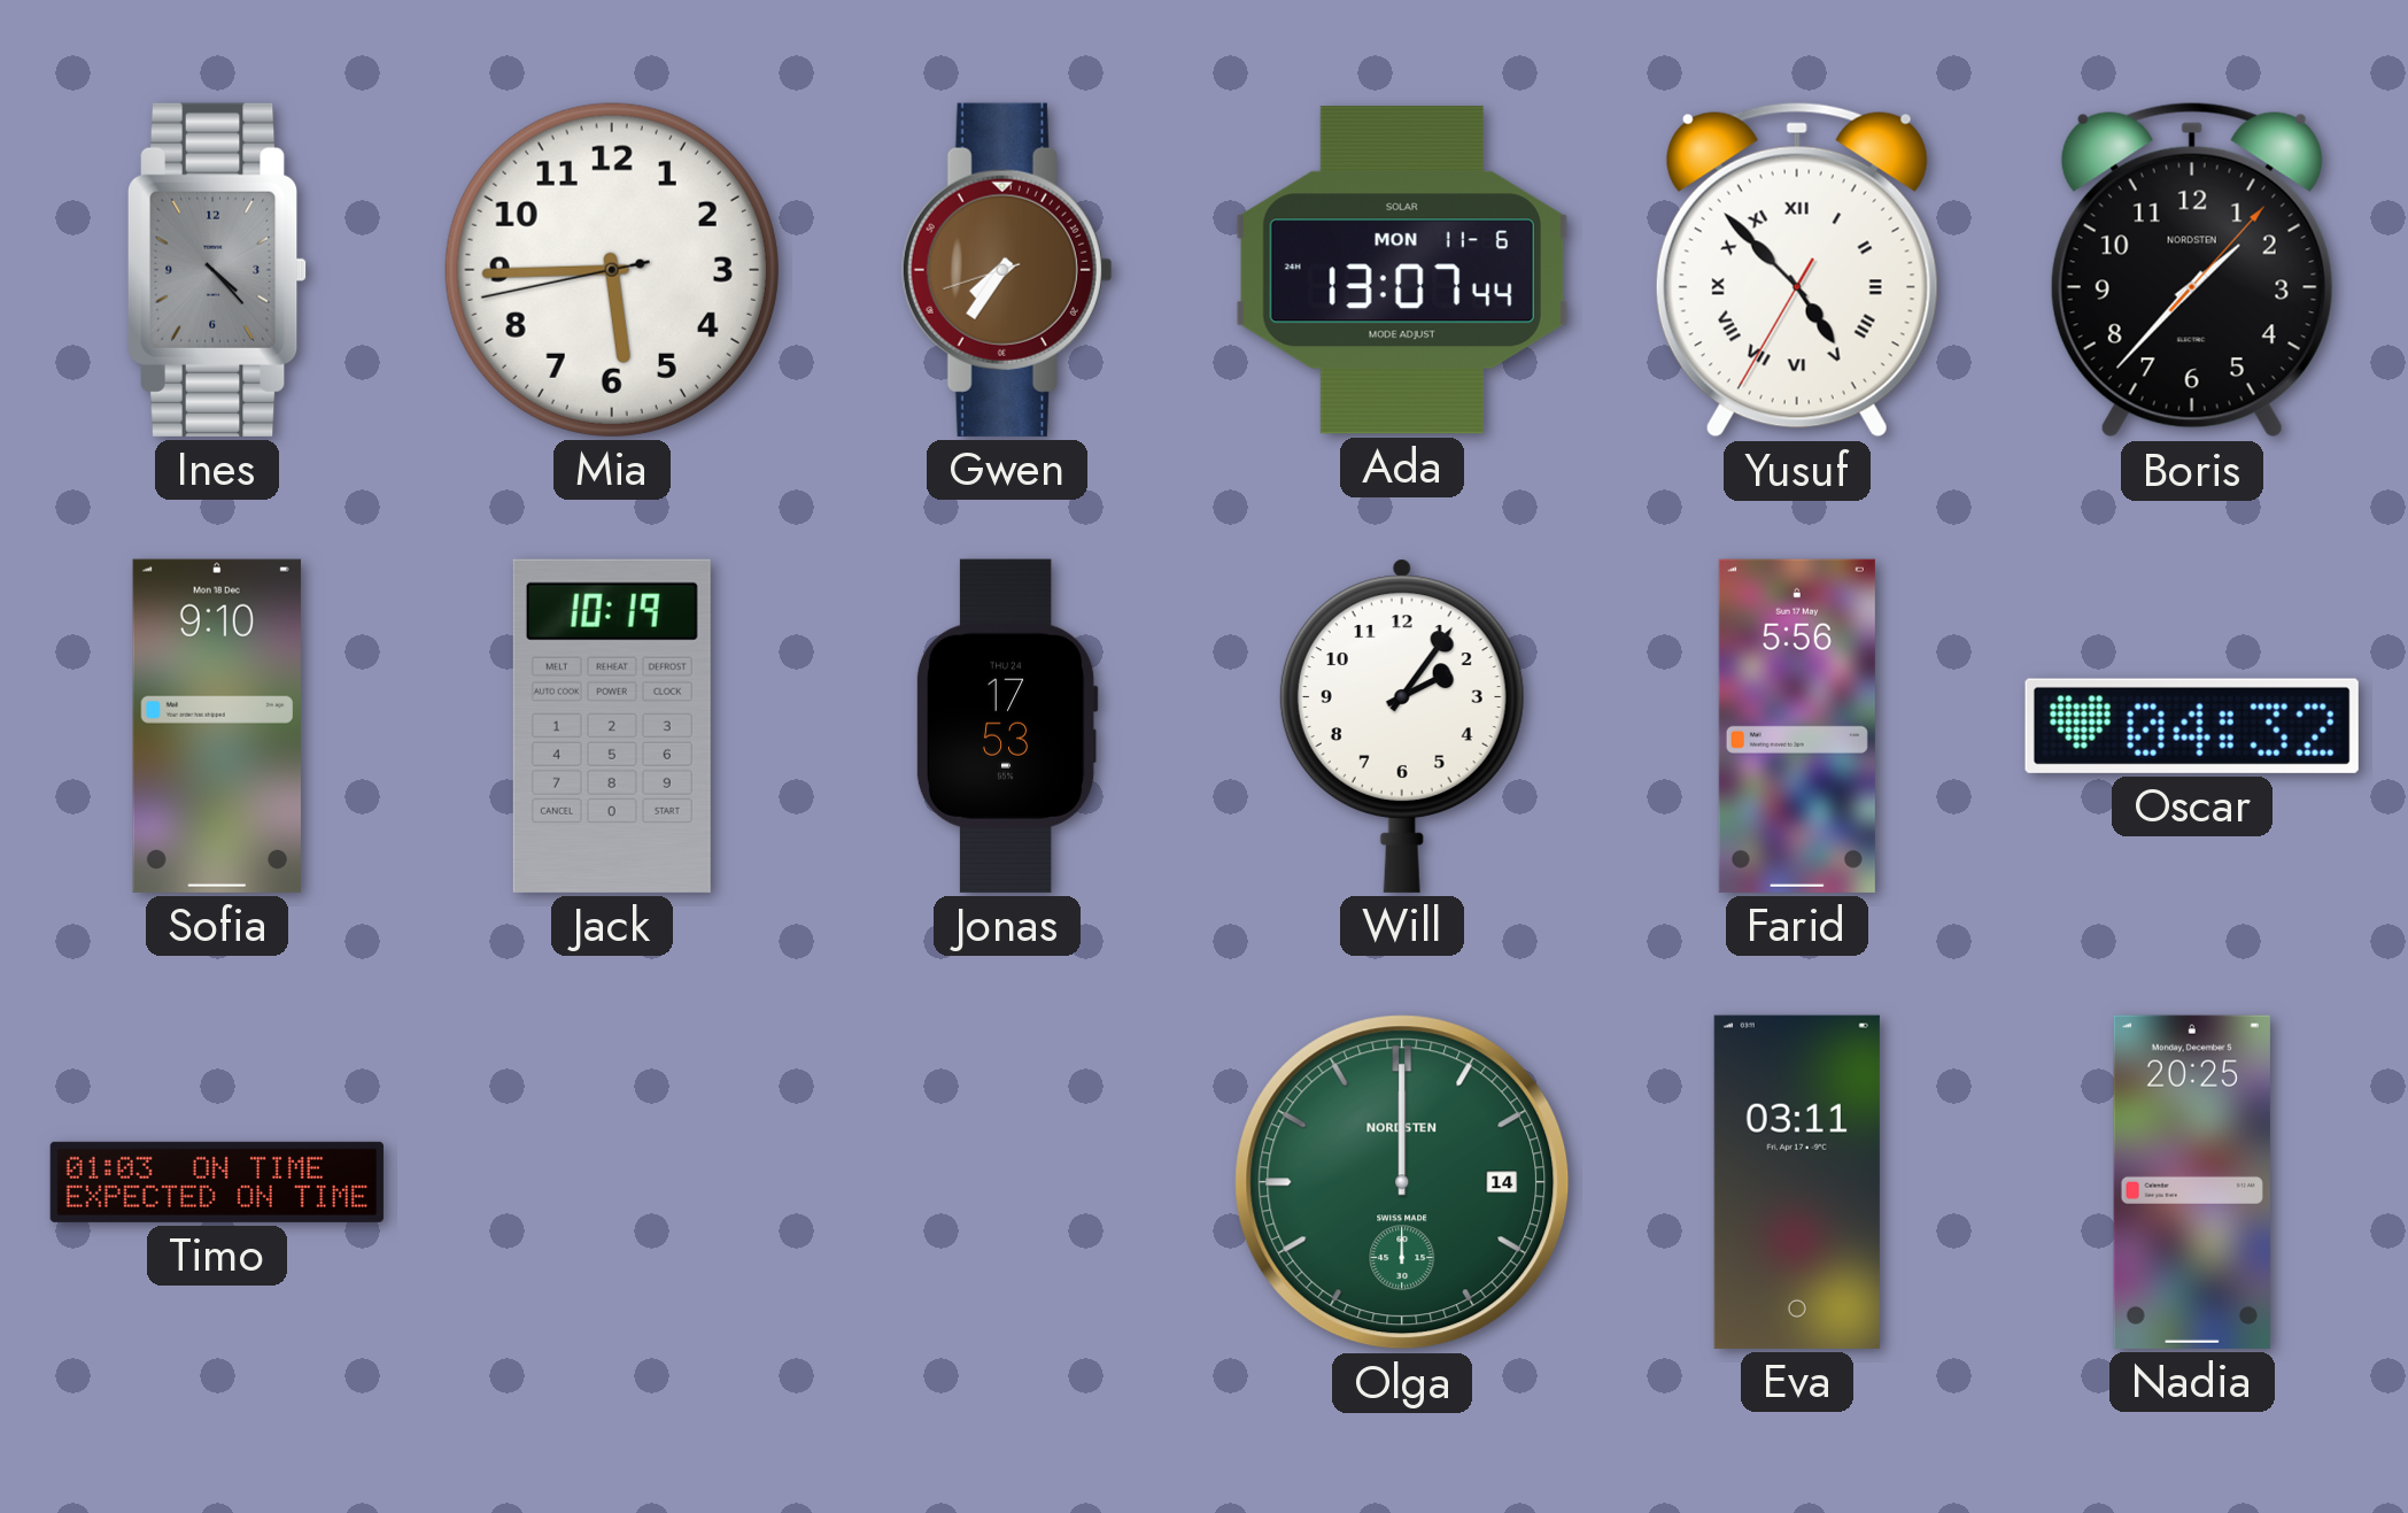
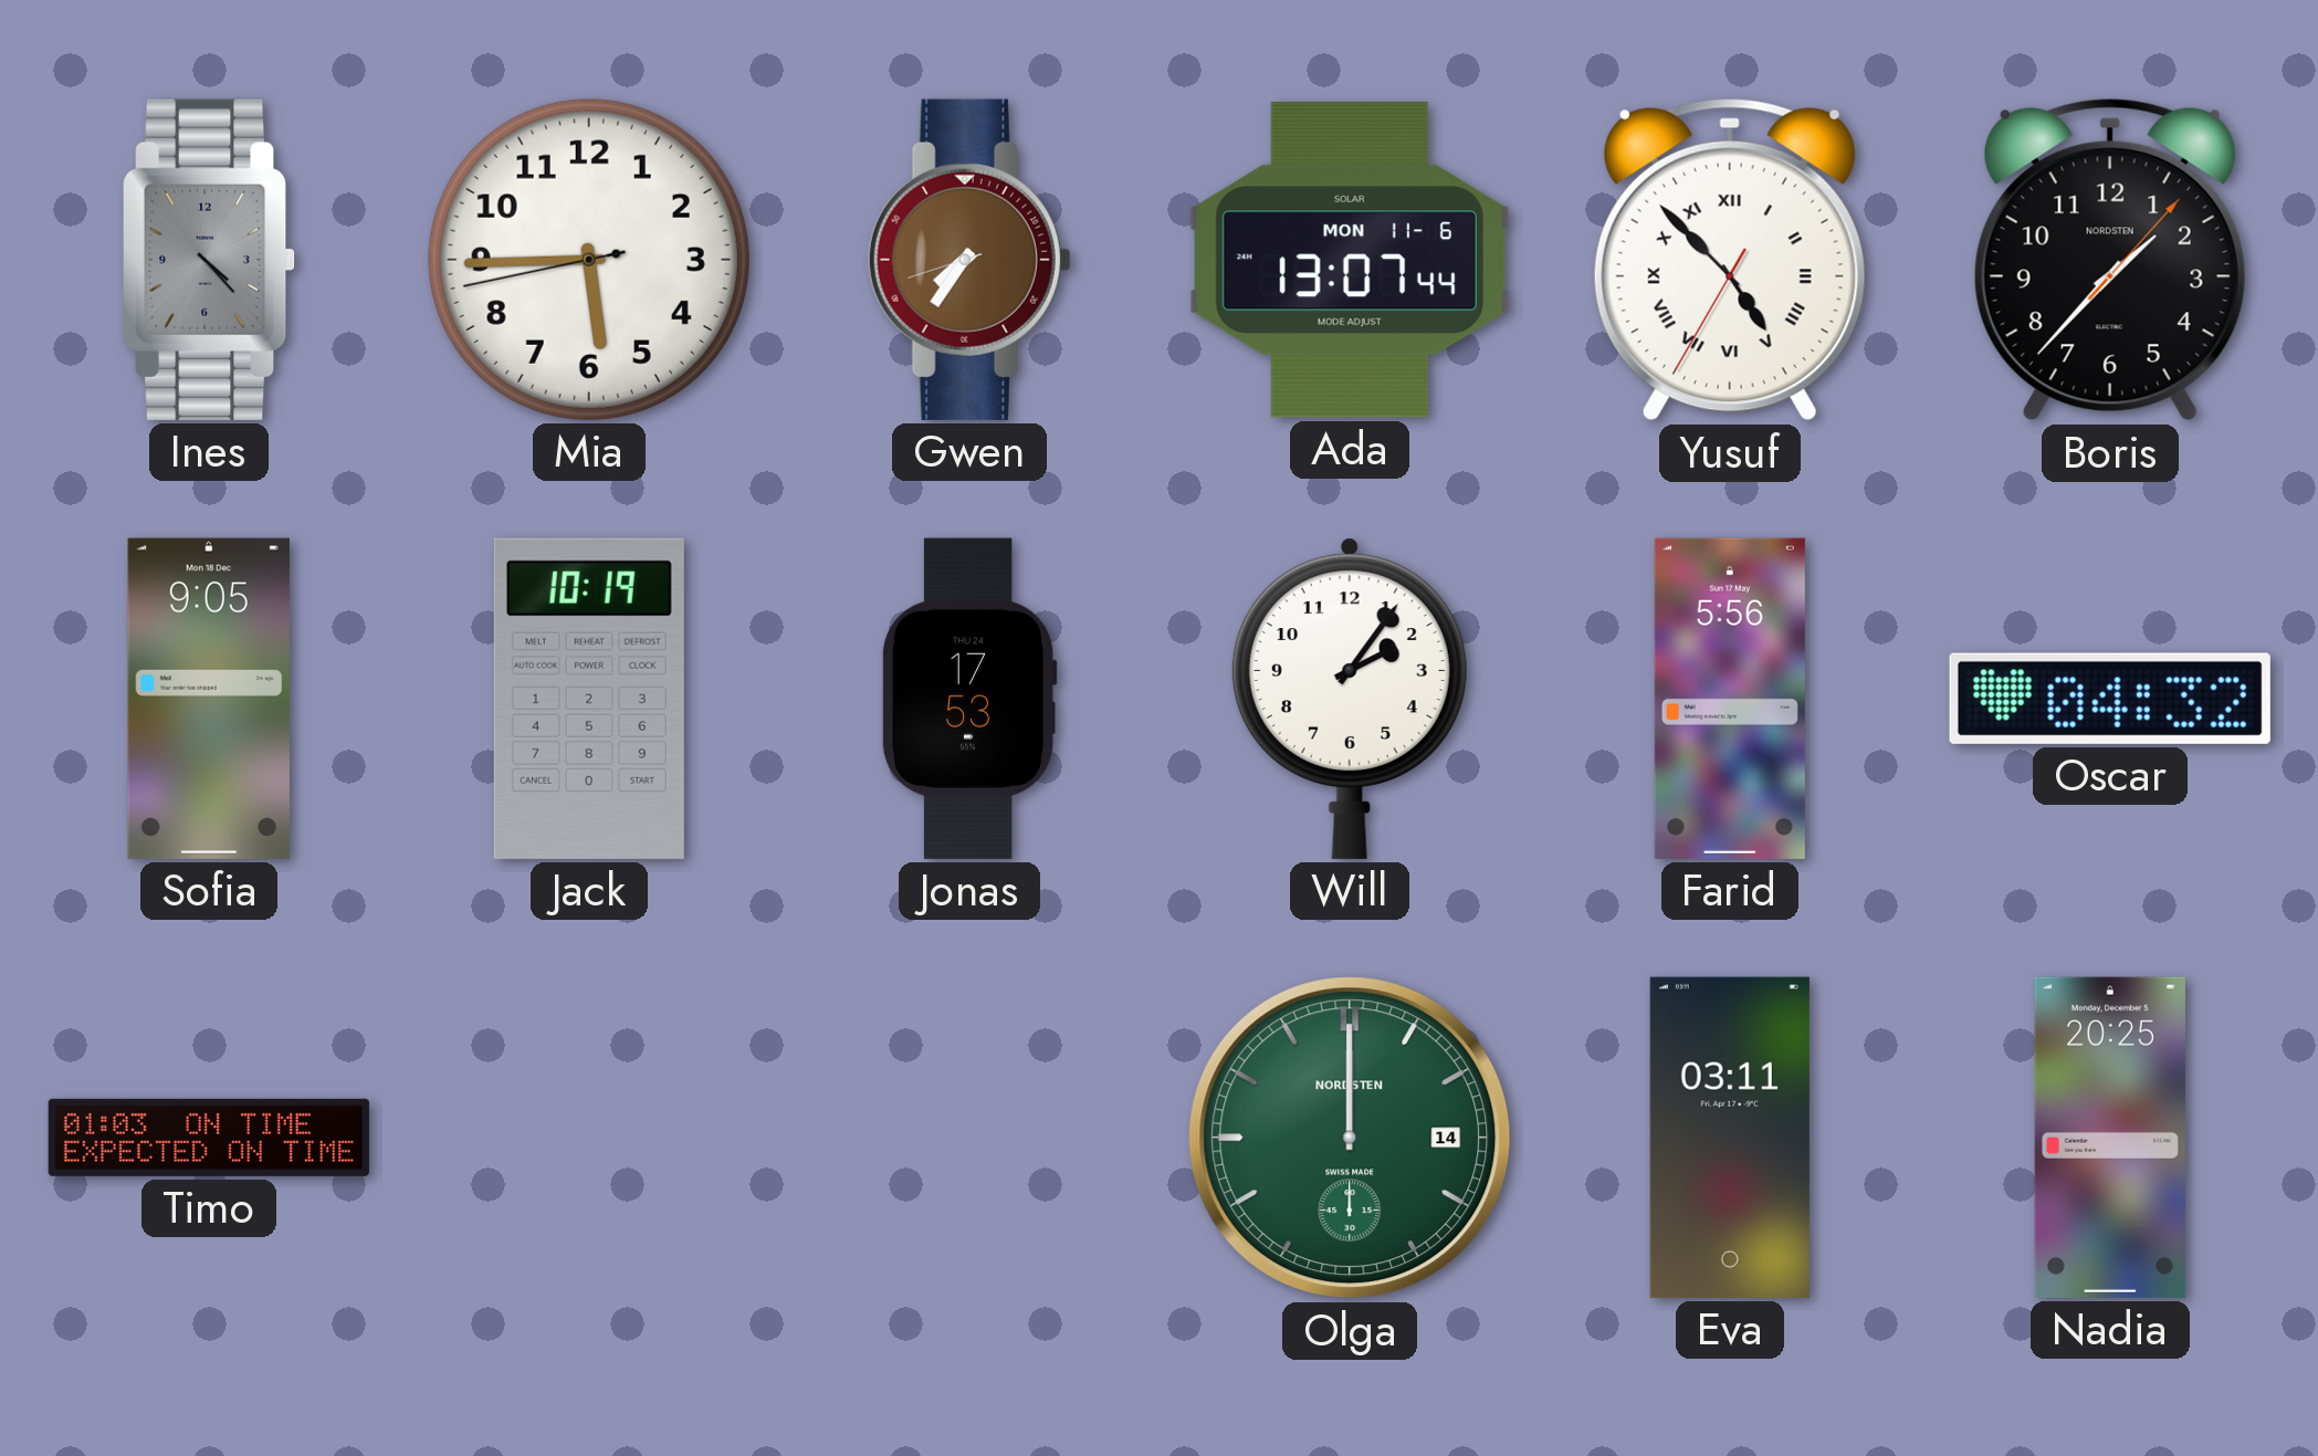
Sofia: 9:10 -> 9:05 (209, 699)
